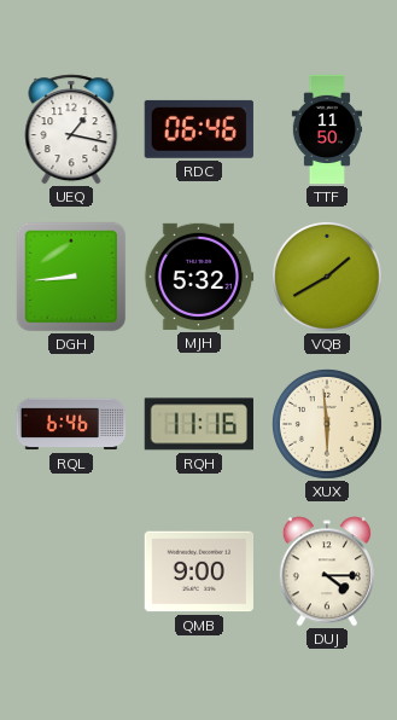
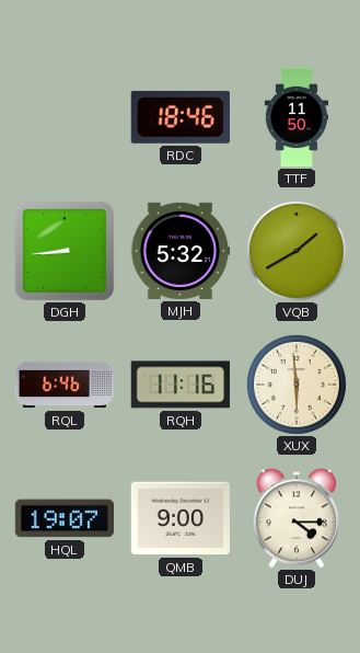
UEQ: 1:17 -> none (71, 129)
RDC: 06:46 -> 18:46 (181, 117)
HQL: none -> 19:07 (63, 518)
